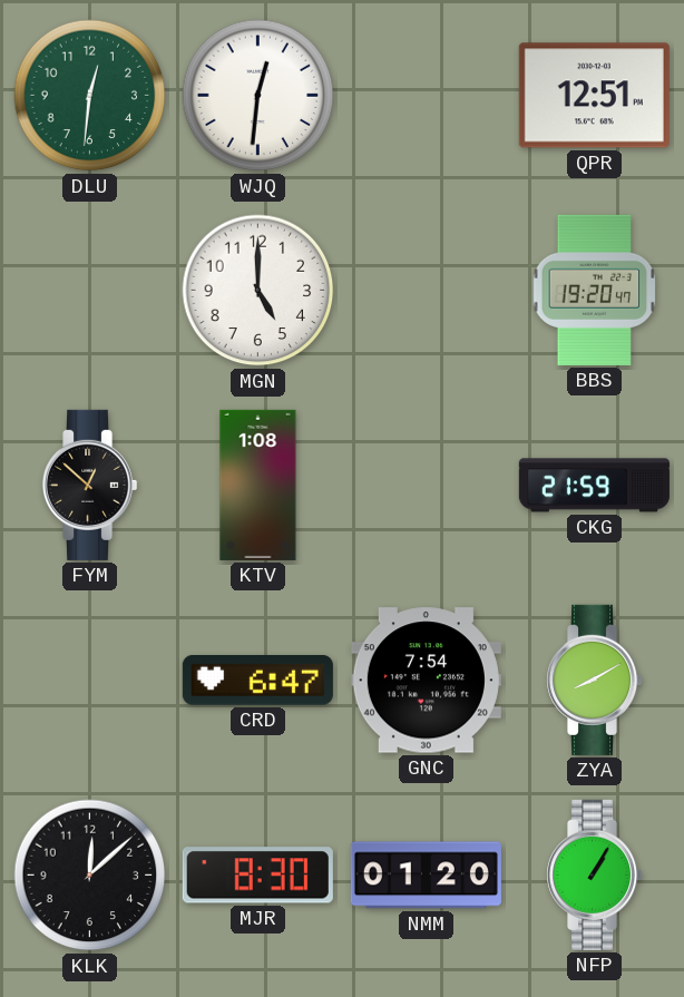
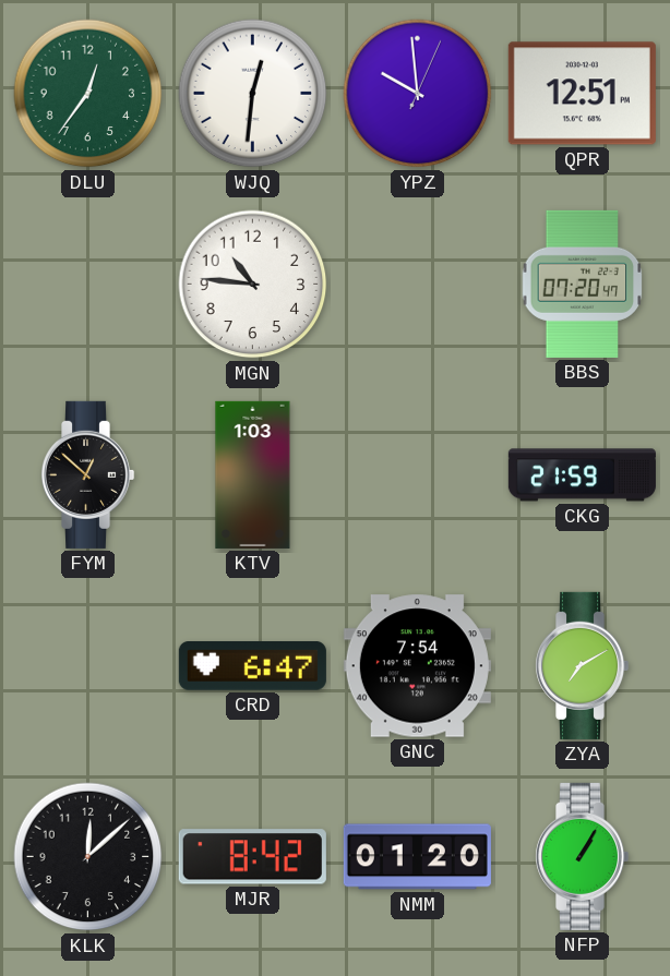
DLU: 12:31 -> 12:36 (88, 94)
YPZ: none -> 9:59 (418, 94)
MGN: 5:00 -> 10:46 (253, 285)
BBS: 19:20 -> 07:20 (583, 284)
KTV: 1:08 -> 1:03 (253, 474)
ZYA: 8:10 -> 7:10 (583, 665)
MJR: 8:30 -> 8:42 (252, 857)
